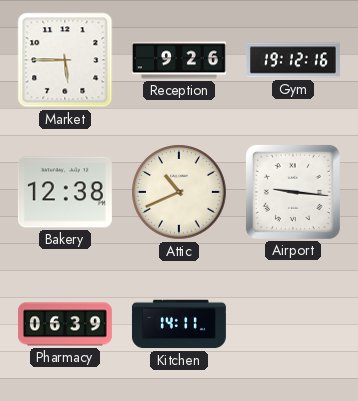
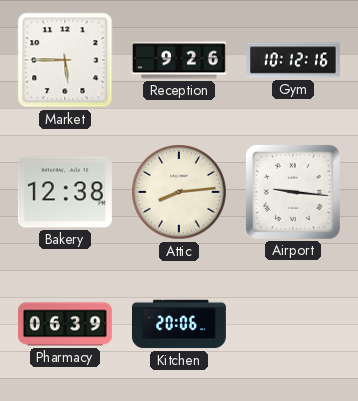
Gym: 19:12 -> 10:12 (293, 60)
Attic: 10:41 -> 8:14 (179, 192)
Kitchen: 14:11 -> 20:06 (179, 324)
